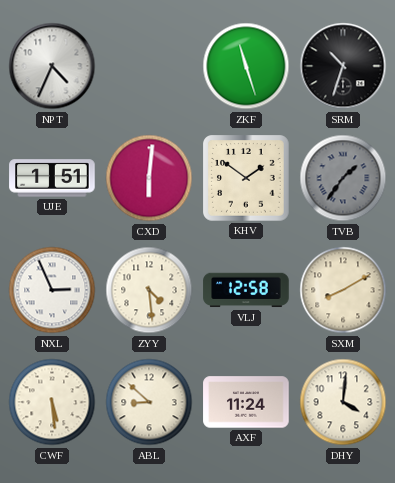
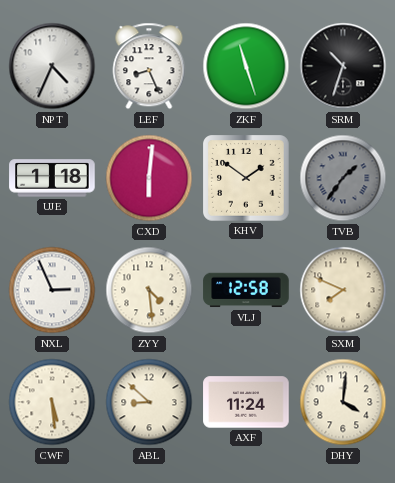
LEF: none -> 8:26 (149, 66)
UJE: 1:51 -> 1:18 (52, 178)
SXM: 8:10 -> 7:49 (343, 290)
